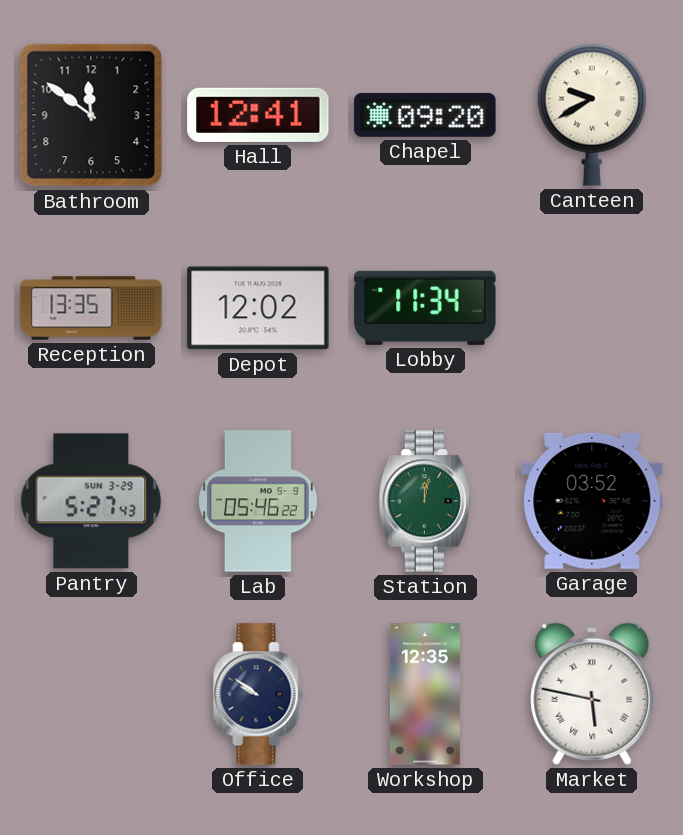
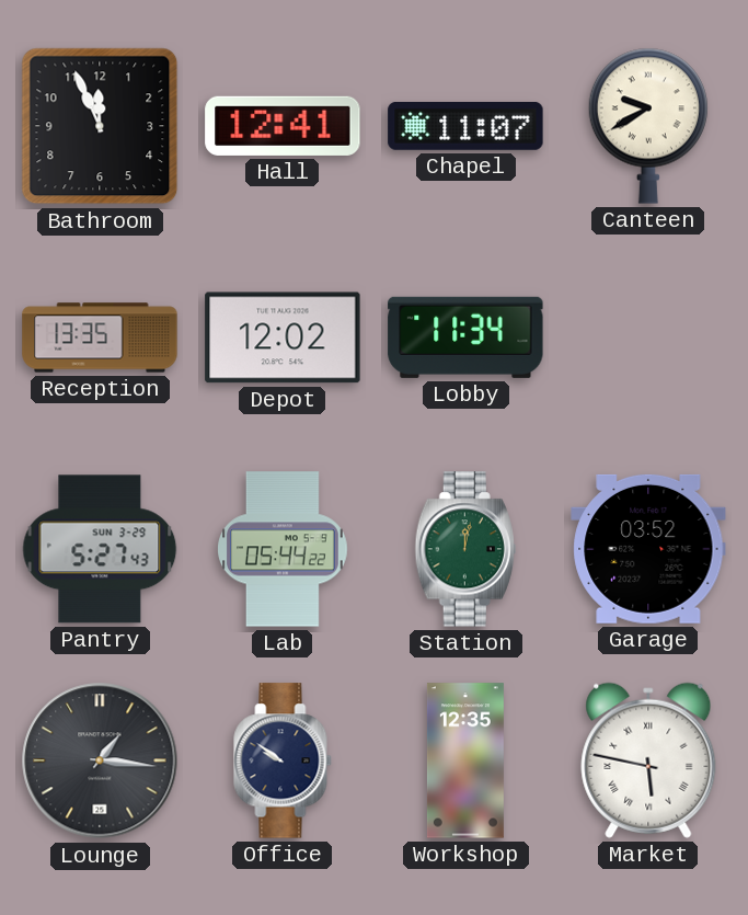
Bathroom: 11:51 -> 11:56 (100, 126)
Chapel: 09:20 -> 11:07 (465, 126)
Lab: 05:46 -> 05:44 (284, 549)
Lounge: none -> 1:16 (100, 760)
